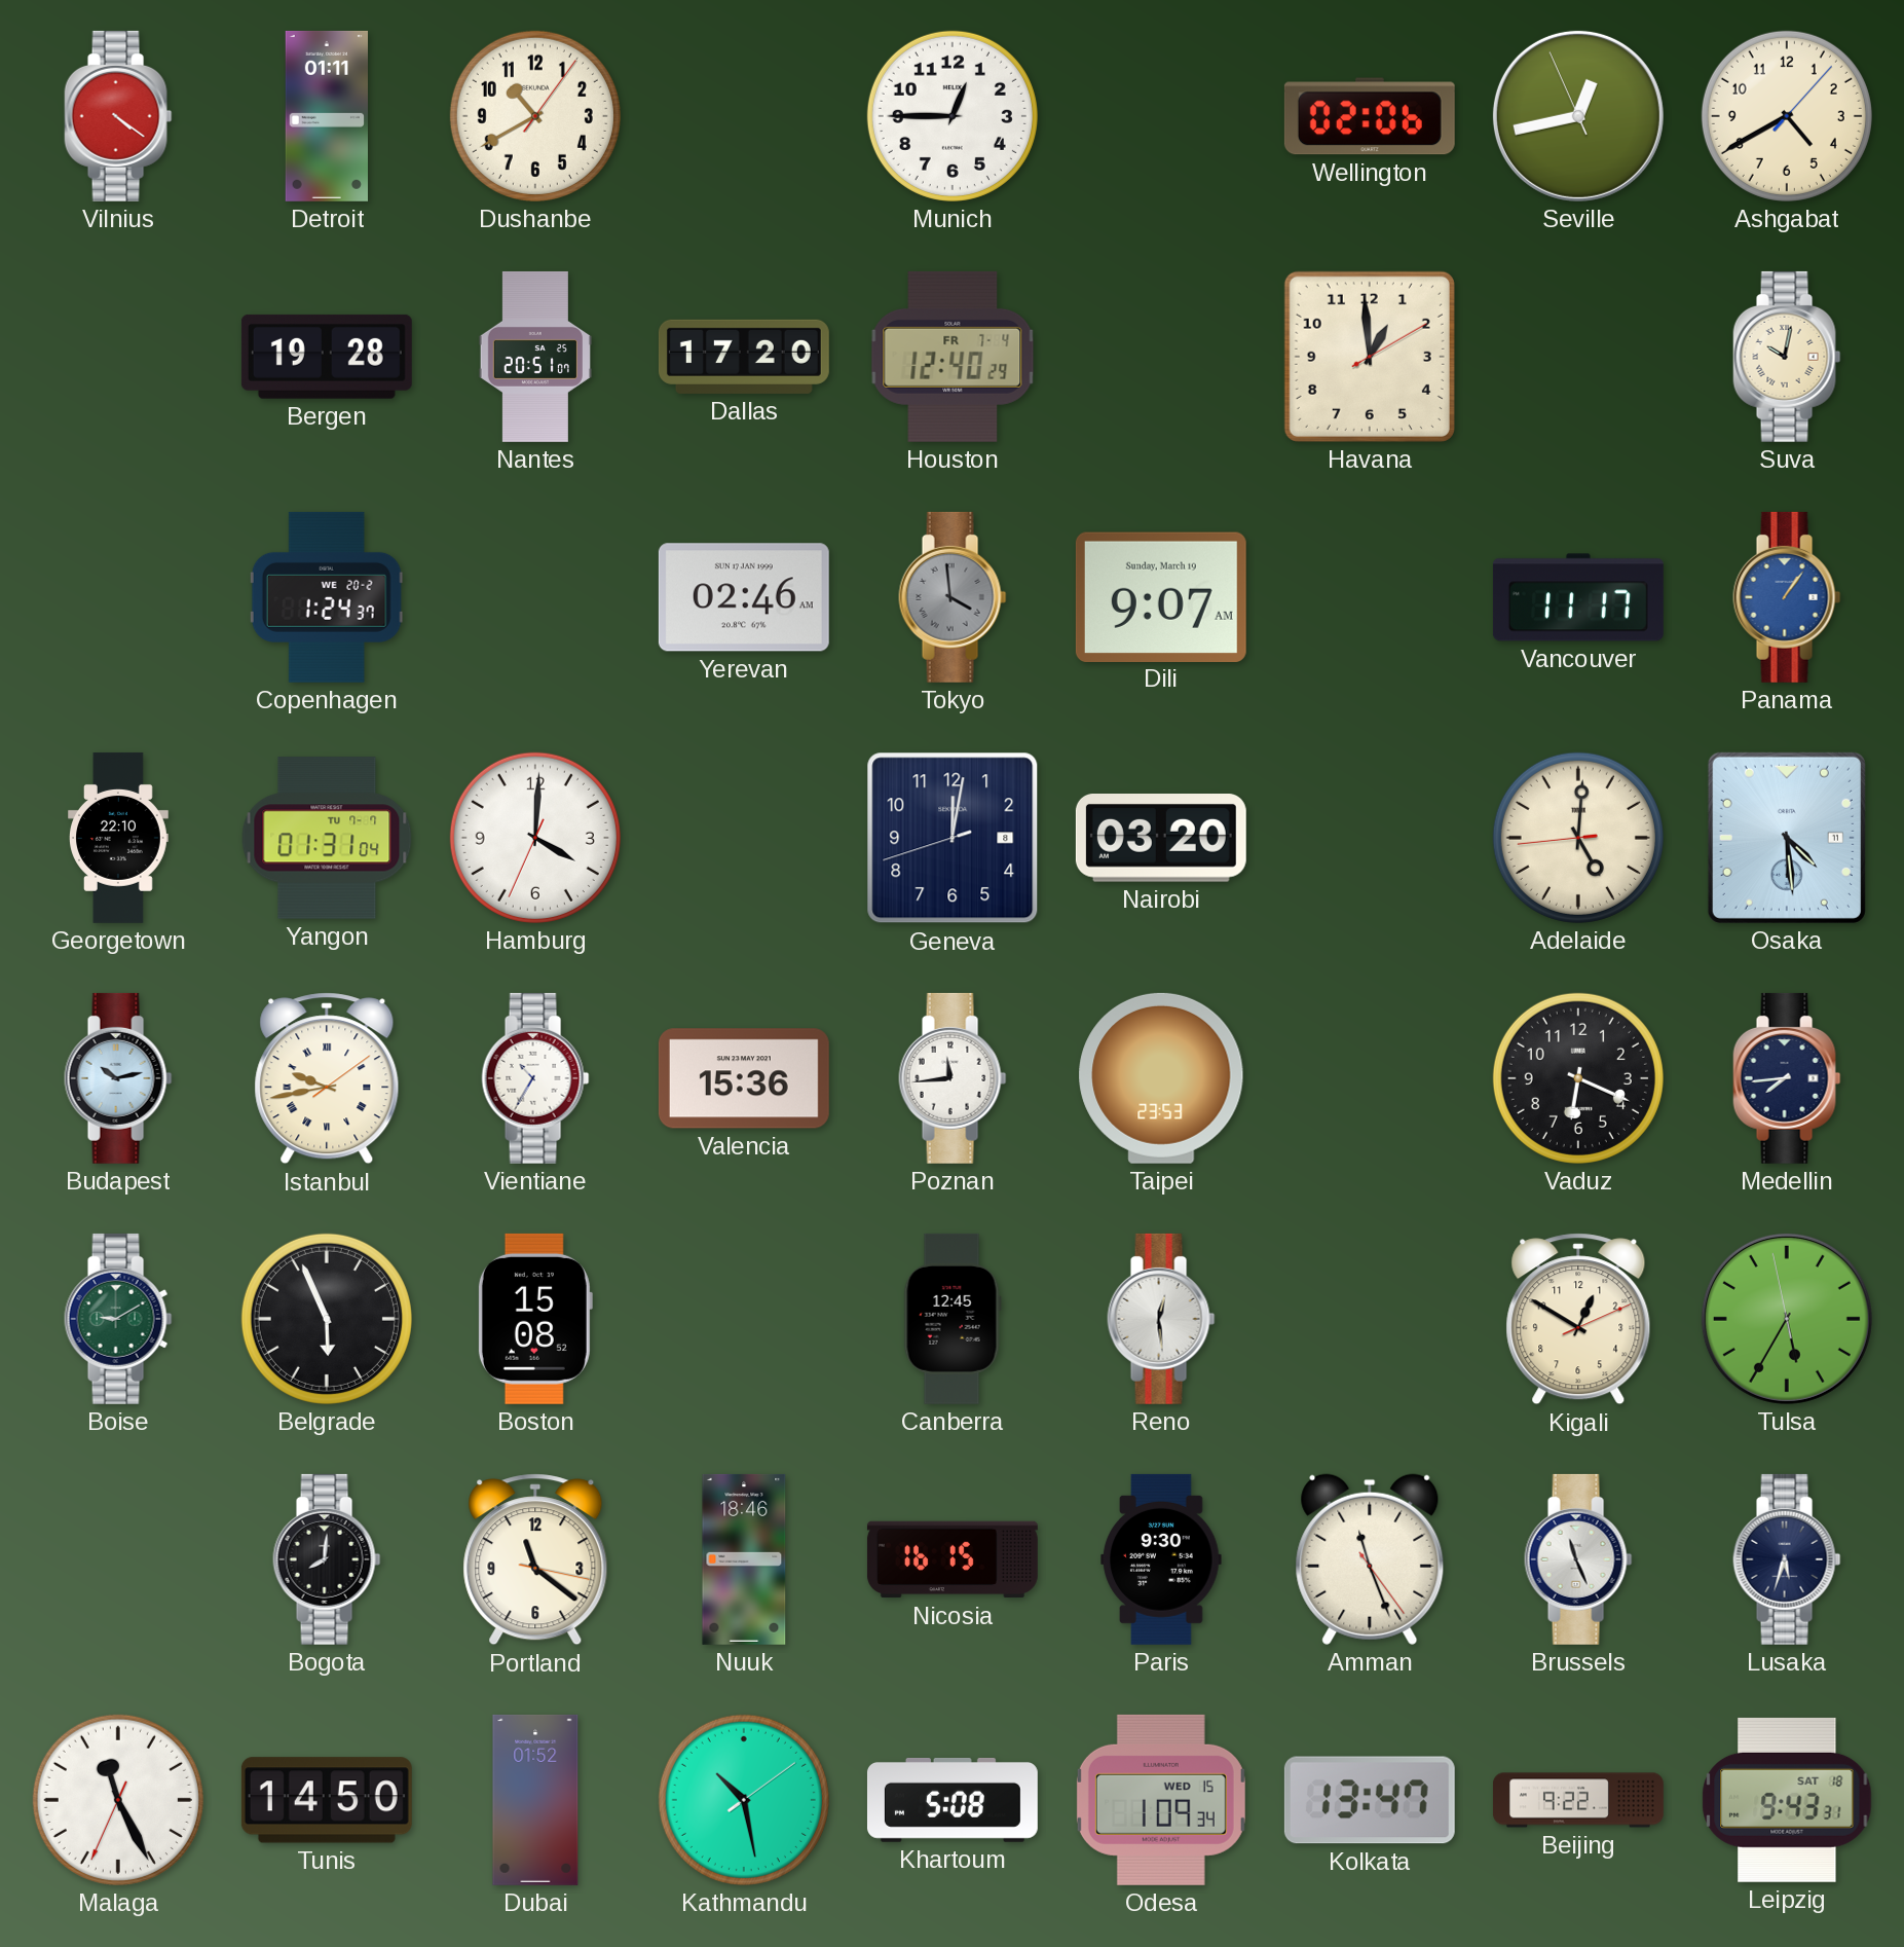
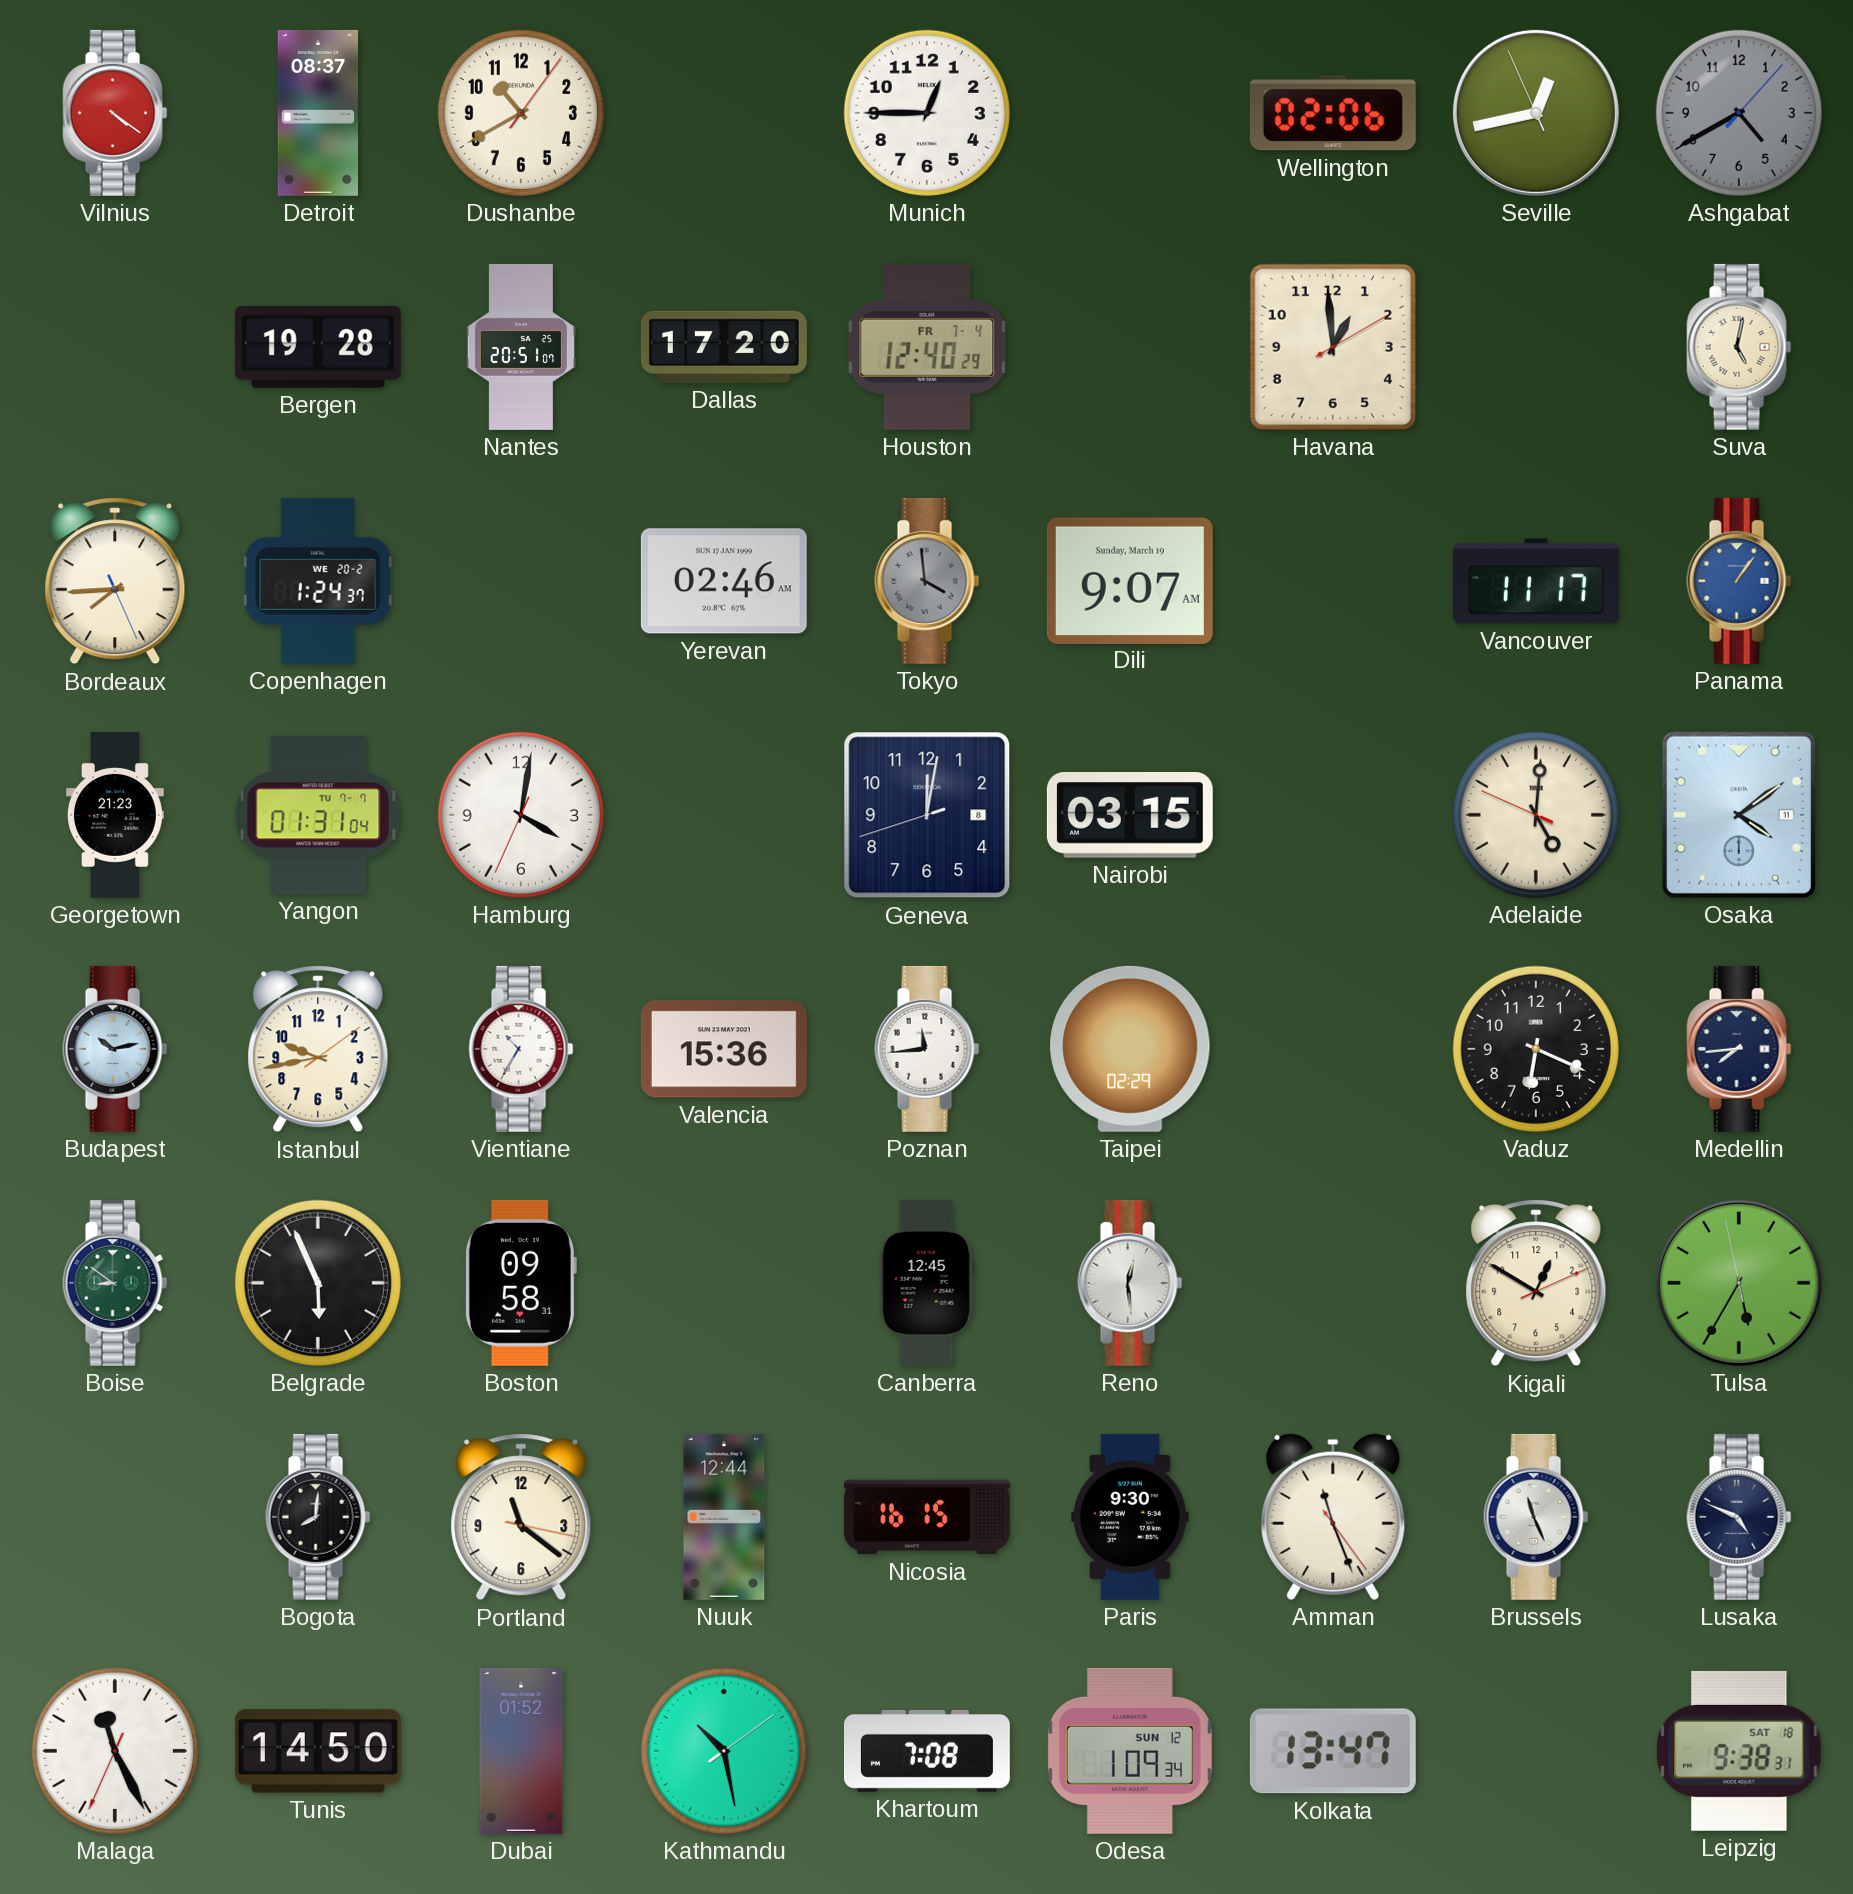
Detroit: 01:11 -> 08:37 (317, 113)
Ashgabat dial: cream -> grey (1739, 113)
Suva: 10:02 -> 5:02 (1739, 347)
Bordeaux: none -> 7:44 (115, 581)
Georgetown: 22:10 -> 21:23 (116, 815)
Hamburg: 4:00 -> 4:01 (521, 815)
Nairobi: 03:20 -> 03:15 (1130, 816)
Adelaide: 5:00:44 -> 5:00:49 (1536, 815)
Osaka: 4:29 -> 4:09 (1739, 815)
Istanbul numerals: Roman -> Arabic (318, 1049)
Taipei: 23:53 -> 02:29 (1130, 1049)
Boise: 9:10 -> 8:51 (115, 1283)
Boston: 15:08 -> 09:58 (520, 1283)
Nuuk: 18:46 -> 12:44 (724, 1517)
Lusaka: 5:33 -> 4:49 (1739, 1517)
Khartoum: 5:08 -> 7:08 (927, 1751)
Odesa date: WED 15 -> SUN 12 (1130, 1751)
Beijing: 9:22 -> none (1578, 1800)
Leipzig: 9:43 -> 9:38 (1739, 1751)
